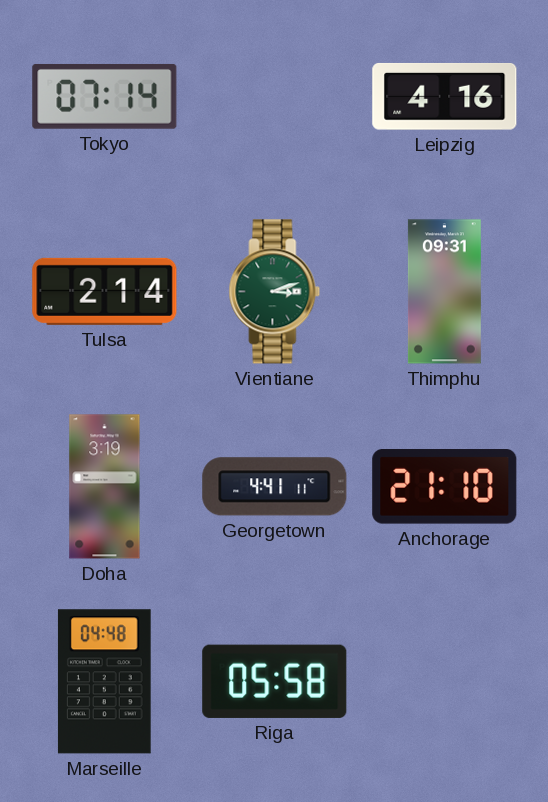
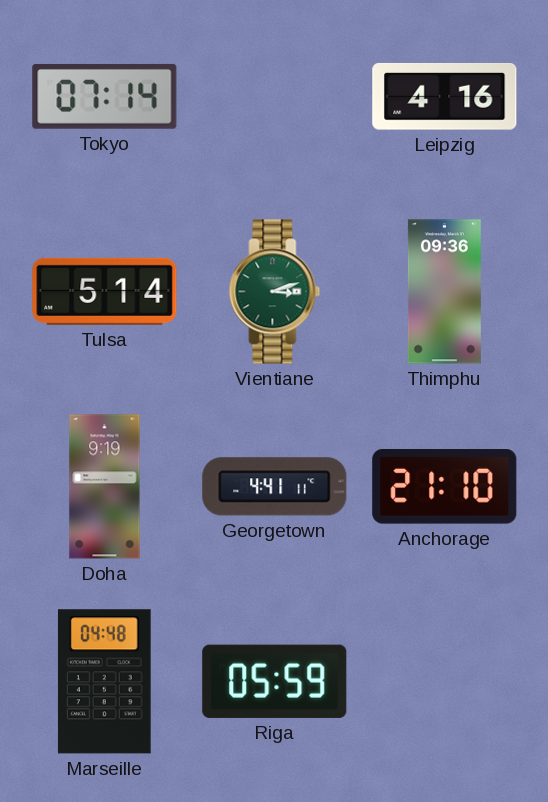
Tulsa: 2:14 -> 5:14 (105, 291)
Thimphu: 09:31 -> 09:36 (444, 292)
Doha: 3:19 -> 9:19 (105, 487)
Riga: 05:58 -> 05:59 (275, 681)
